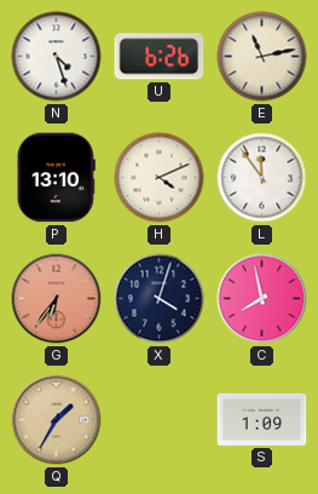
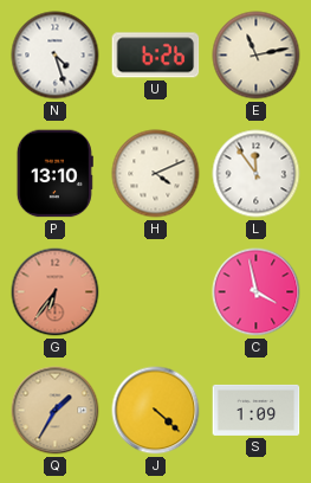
X: 4:03 -> none (160, 299)
C: 7:58 -> 3:58 (257, 292)
J: none -> 4:22 (156, 411)
